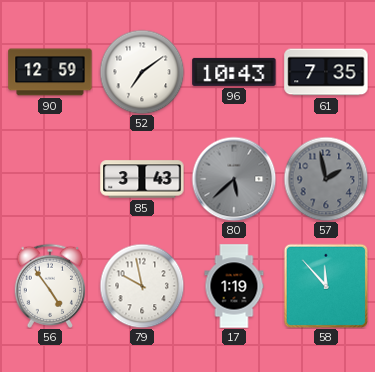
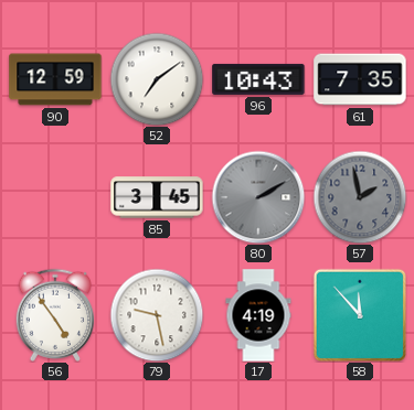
85: 3:43 -> 3:45 (157, 197)
80: 5:38 -> 2:10 (258, 197)
79: 9:58 -> 9:28 (157, 315)
17: 1:19 -> 4:19 (258, 315)
